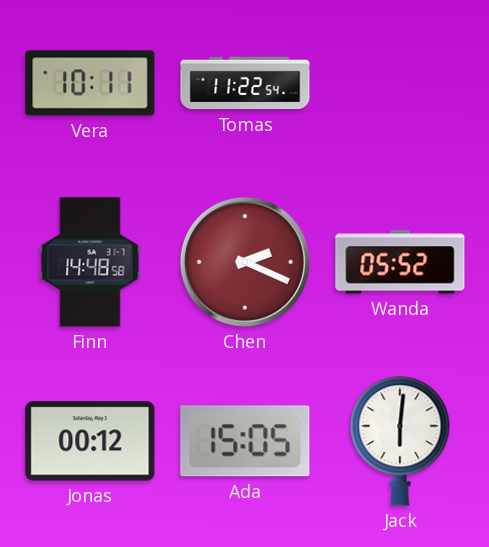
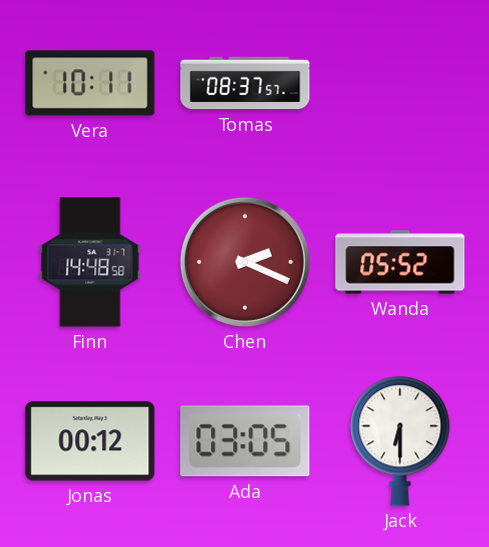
Tomas: 11:22 -> 08:37 (245, 83)
Ada: 15:05 -> 03:05 (245, 441)
Jack: 6:01 -> 6:30 (400, 441)
